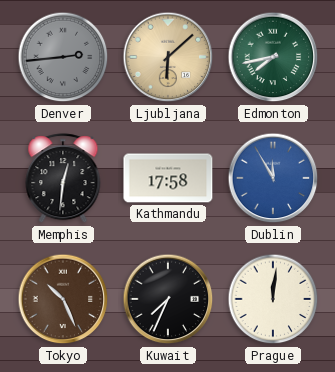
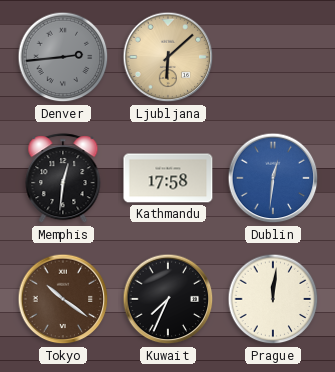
Edmonton: 7:43 -> none (273, 57)
Dublin: 11:55 -> 12:31 (273, 178)
Tokyo: 10:26 -> 10:21 (63, 299)
